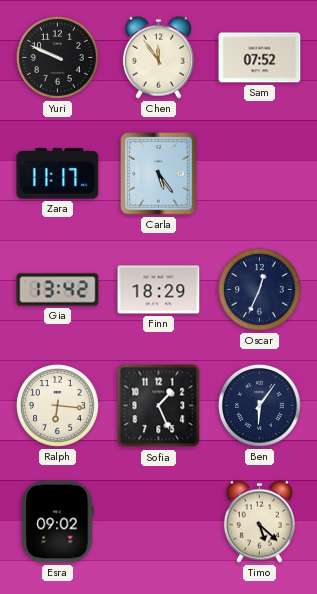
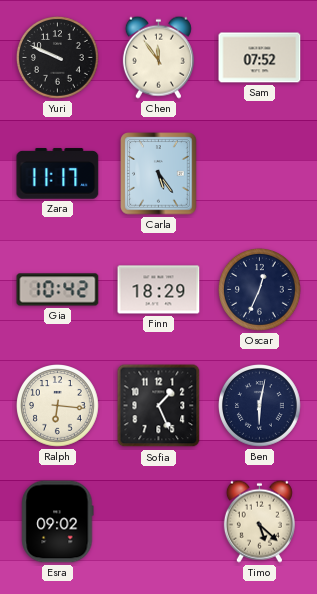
Gia: 13:42 -> 10:42 (58, 290)
Ben: 6:06 -> 6:02 (260, 406)
